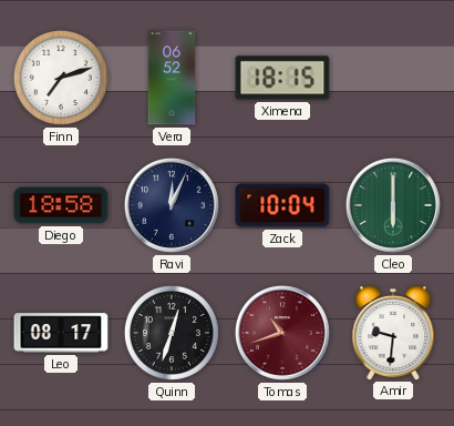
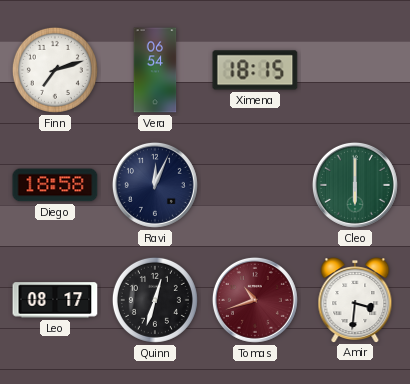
Vera: 06:52 -> 06:54 (155, 70)
Zack: 10:04 -> none (282, 205)
Amir: 9:31 -> 3:31 (355, 300)
